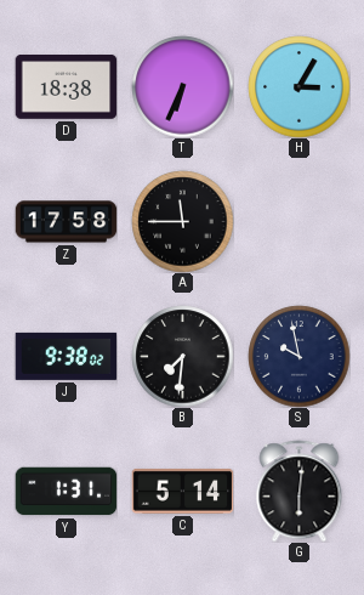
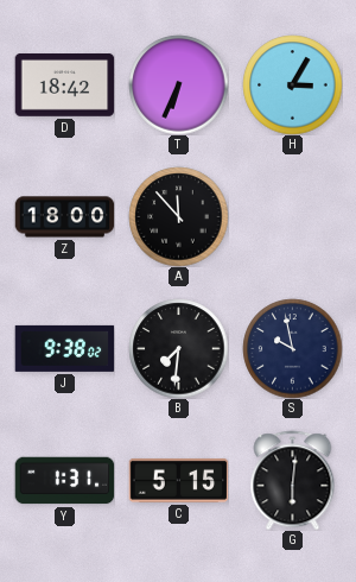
D: 18:38 -> 18:42 (64, 86)
Z: 17:58 -> 18:00 (64, 217)
A: 11:45 -> 11:53 (178, 216)
C: 5:14 -> 5:15 (178, 480)
